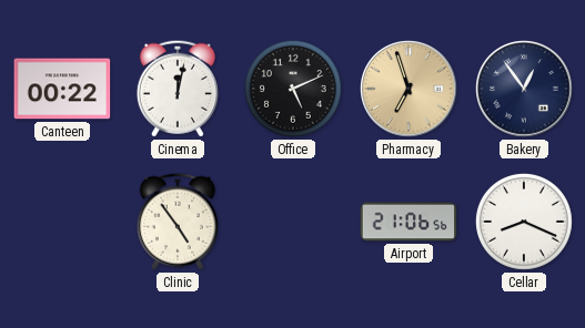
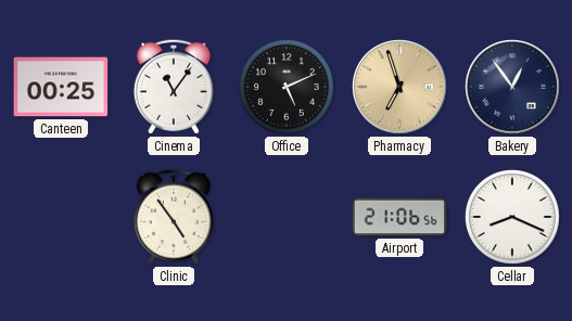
Canteen: 00:22 -> 00:25 (61, 87)
Cinema: 12:02 -> 11:06 (174, 87)
